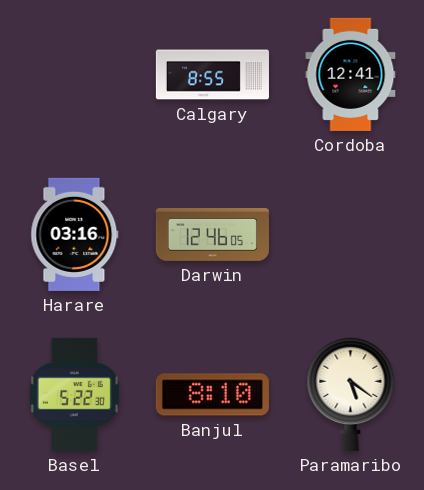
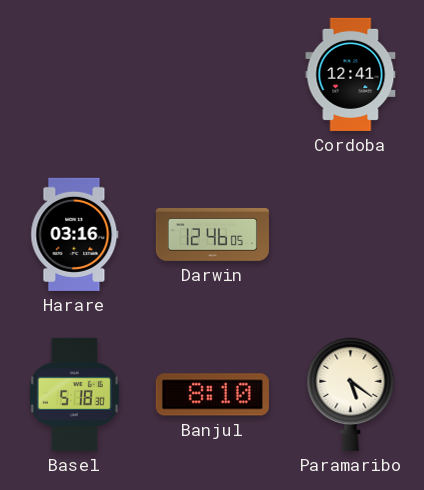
Calgary: 8:55 -> none (212, 75)
Basel: 5:22 -> 5:18 (74, 394)
